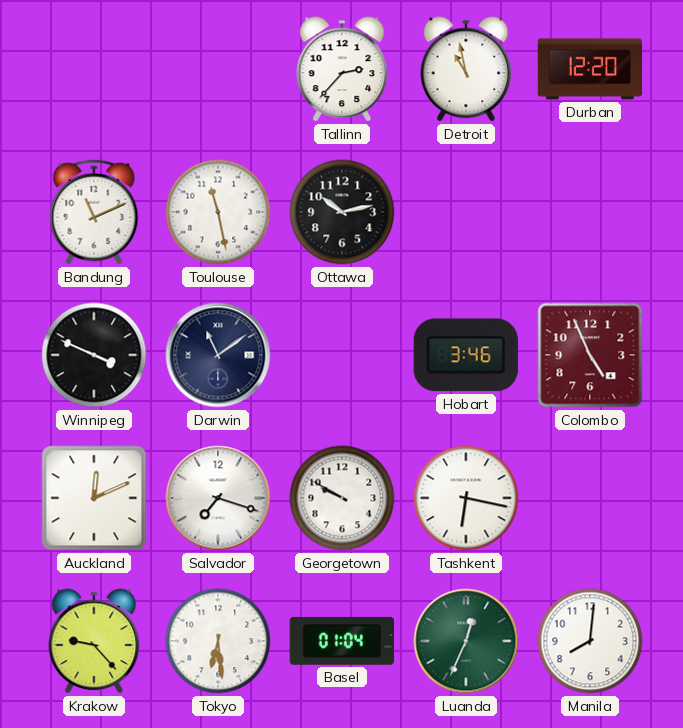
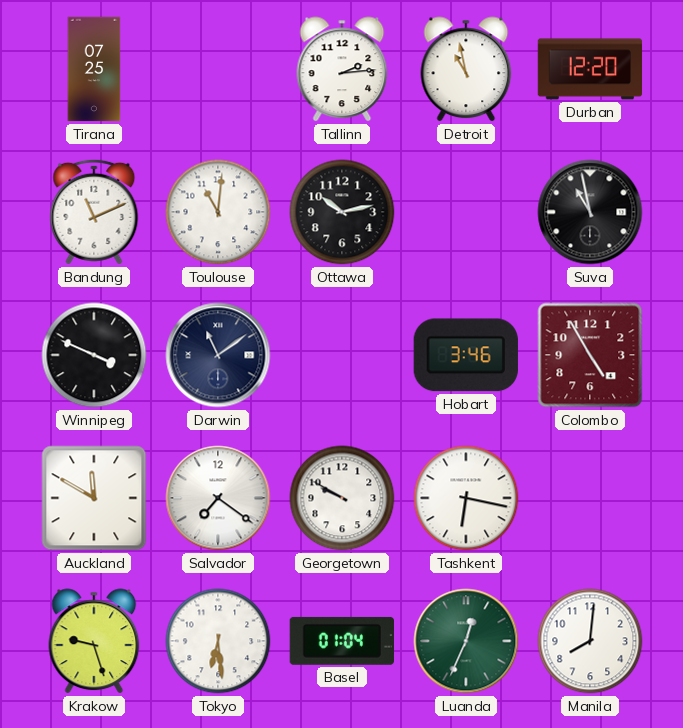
Tirana: none -> 07:25 (94, 69)
Tallinn: 2:37 -> 2:14 (342, 69)
Toulouse: 11:28 -> 11:01 (218, 212)
Suva: none -> 10:58 (590, 212)
Colombo: 4:56 -> 4:55 (590, 355)
Auckland: 12:11 -> 11:50 (94, 498)
Salvador: 7:18 -> 7:21 (218, 498)
Krakow: 9:23 -> 9:27 (94, 641)
